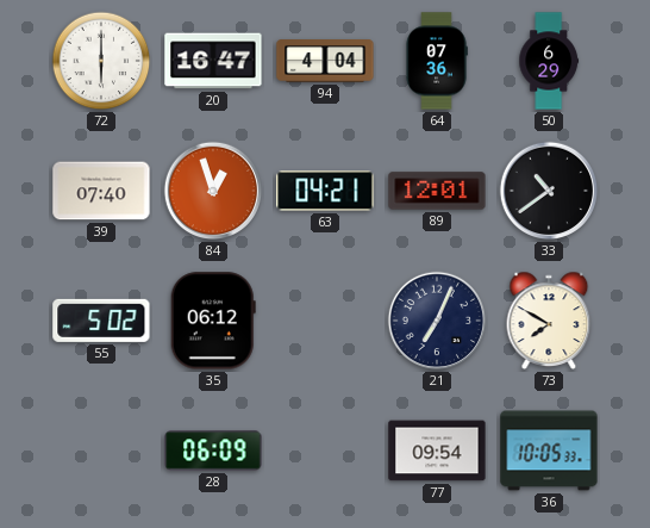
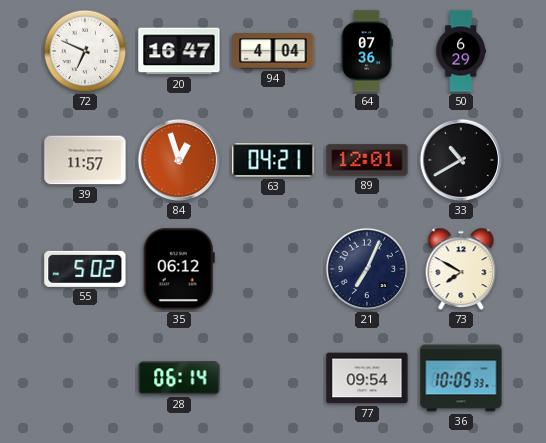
72: 6:00 -> 6:49 (85, 51)
39: 07:40 -> 11:57 (85, 160)
33: 10:39 -> 10:40 (461, 160)
28: 06:09 -> 06:14 (179, 378)
